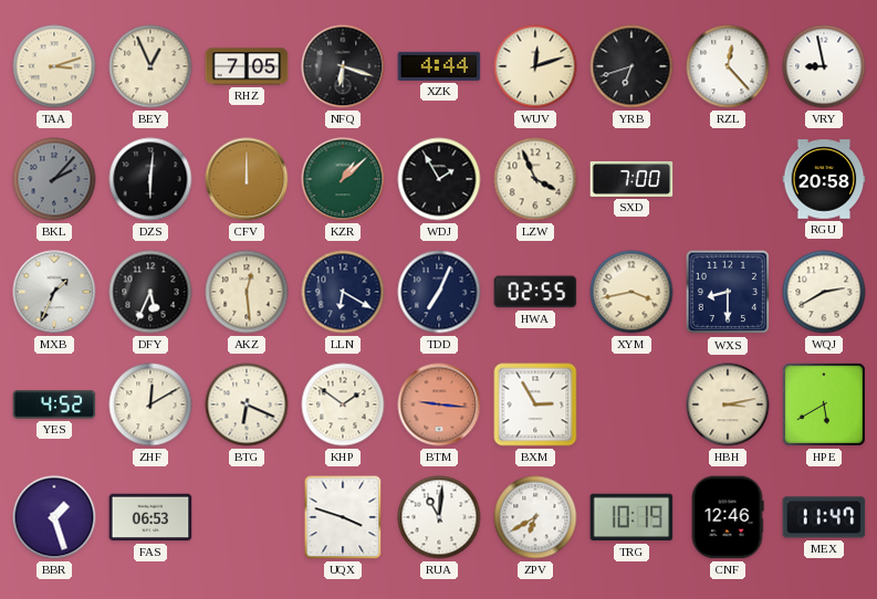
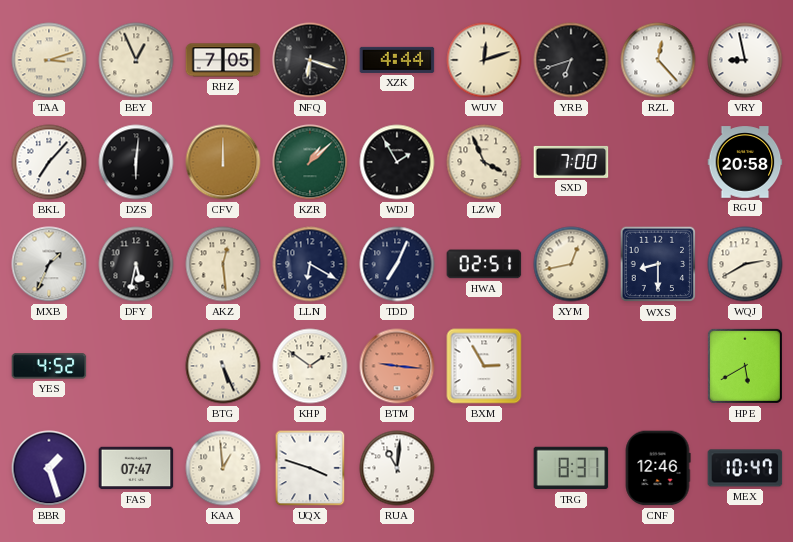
BKL: 2:07 -> 7:07 (49, 162)
BKL dial: grey -> white (49, 162)
DFY: 5:34 -> 5:32 (136, 264)
HWA: 02:55 -> 02:51 (484, 264)
XYM: 3:43 -> 12:43 (571, 264)
ZHF: 12:10 -> none (150, 404)
BTG: 6:19 -> 5:26 (223, 366)
HBH: 3:13 -> none (728, 404)
FAS: 06:53 -> 07:47 (136, 468)
KAA: none -> 12:59 (223, 468)
ZPV: 6:40 -> none (535, 517)
TRG: 10:19 -> 8:31 (571, 468)
MEX: 11:47 -> 10:47 (745, 468)
